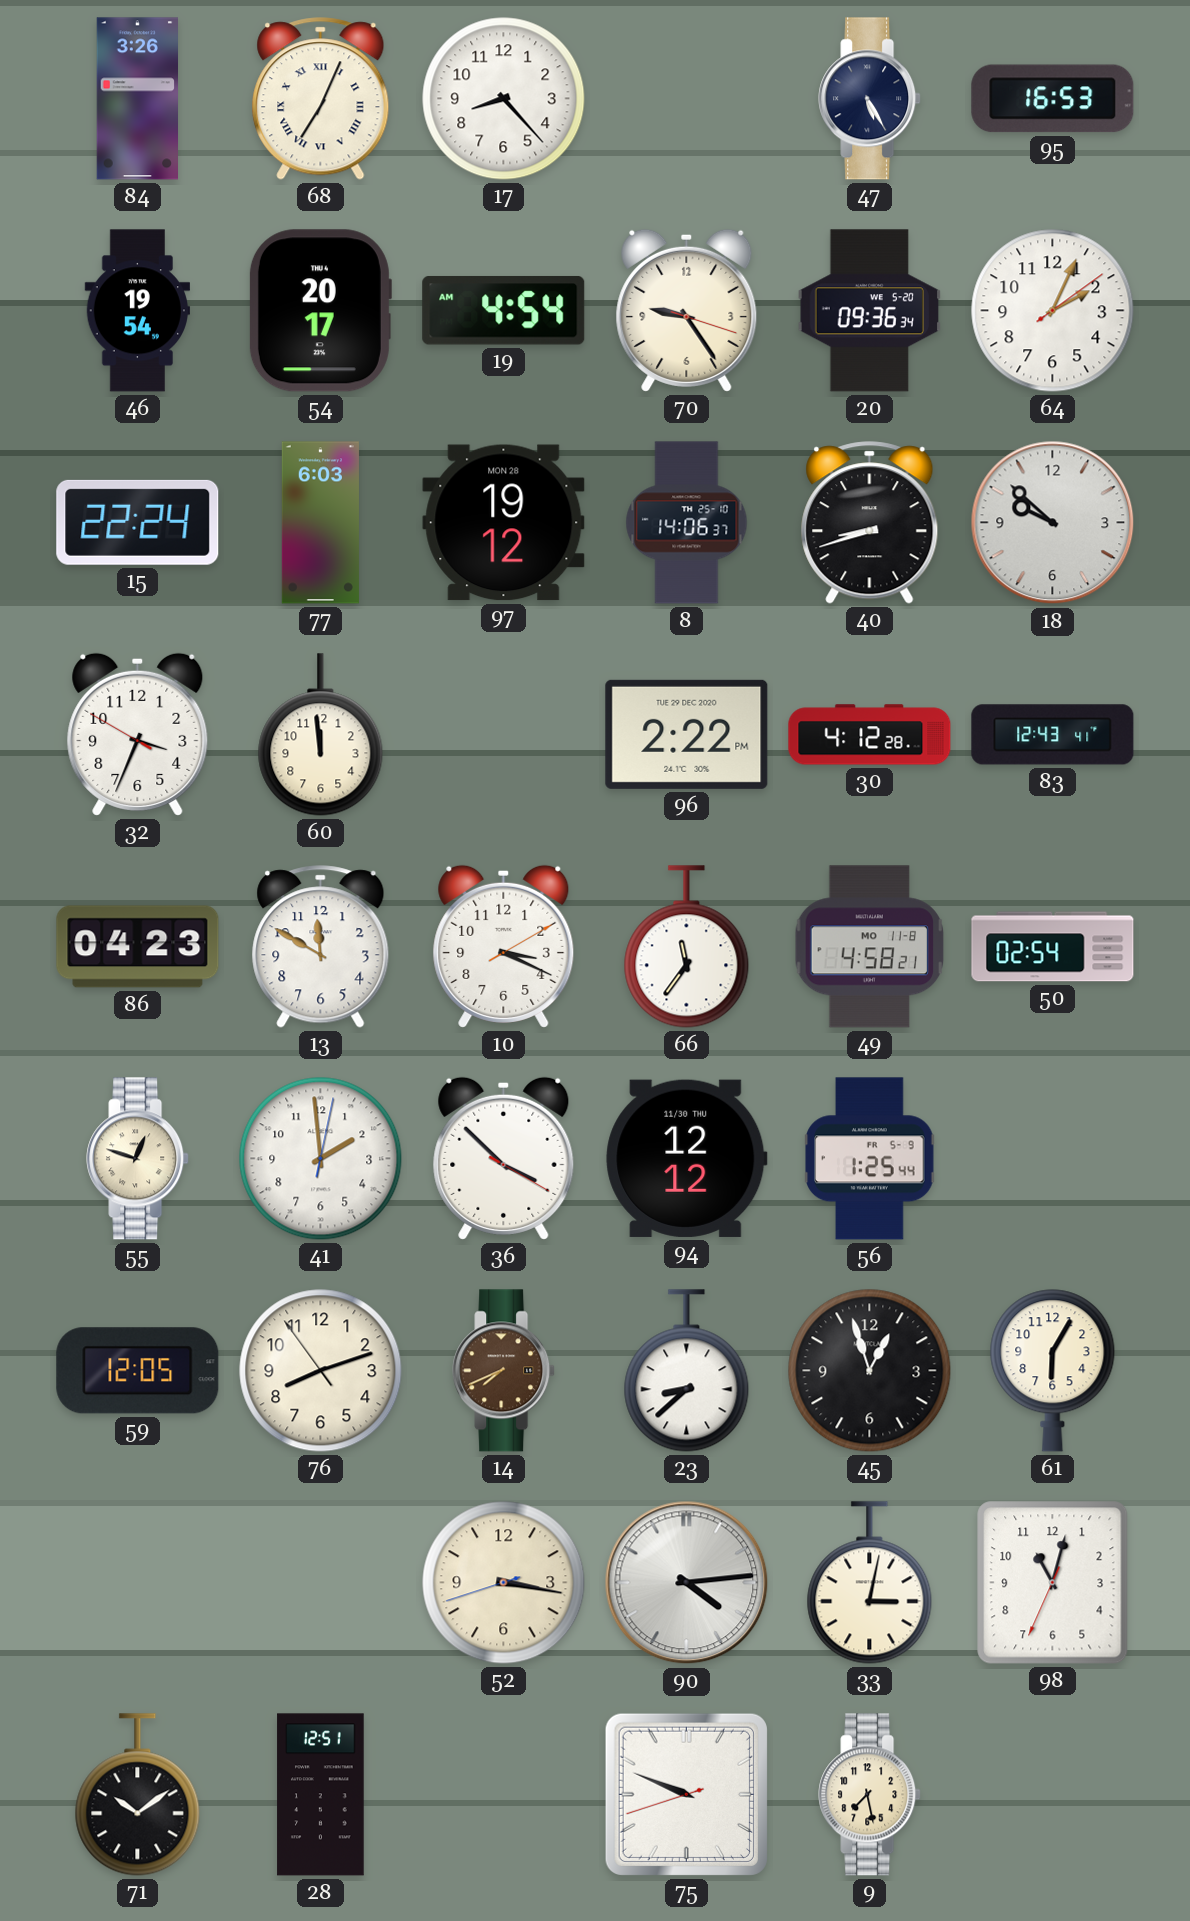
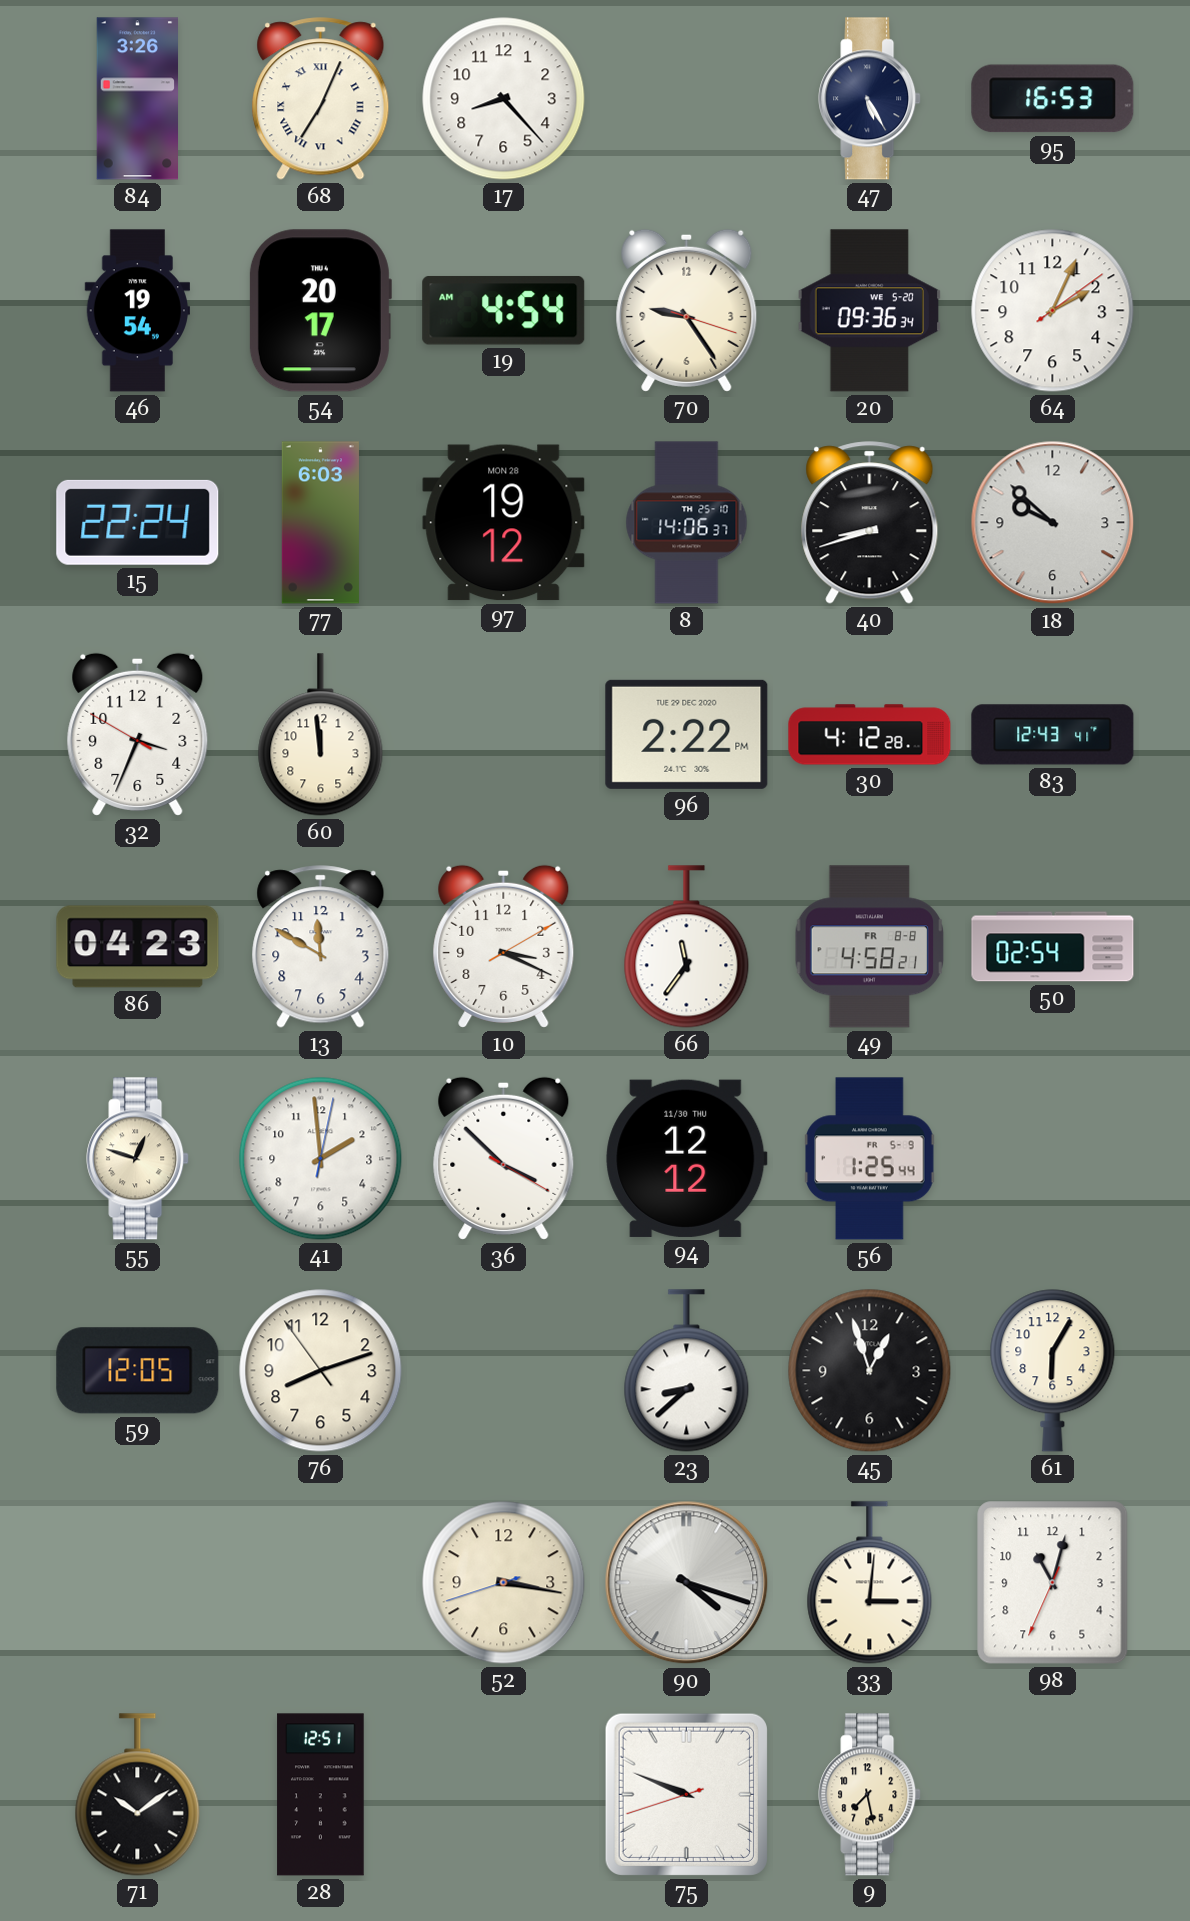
49 date: MO 11-8 -> FR 8-8 (870, 947)
14: 7:41 -> none (504, 1371)
90: 4:14 -> 4:18 (687, 1583)
33: 3:02 -> 3:01 (870, 1583)
